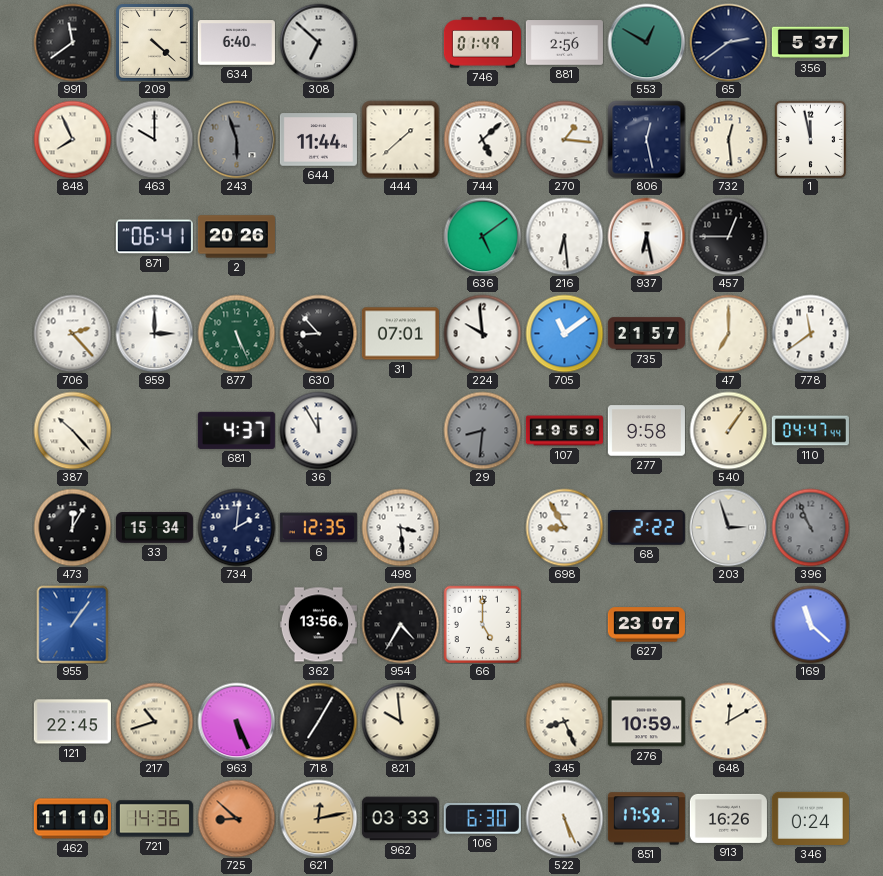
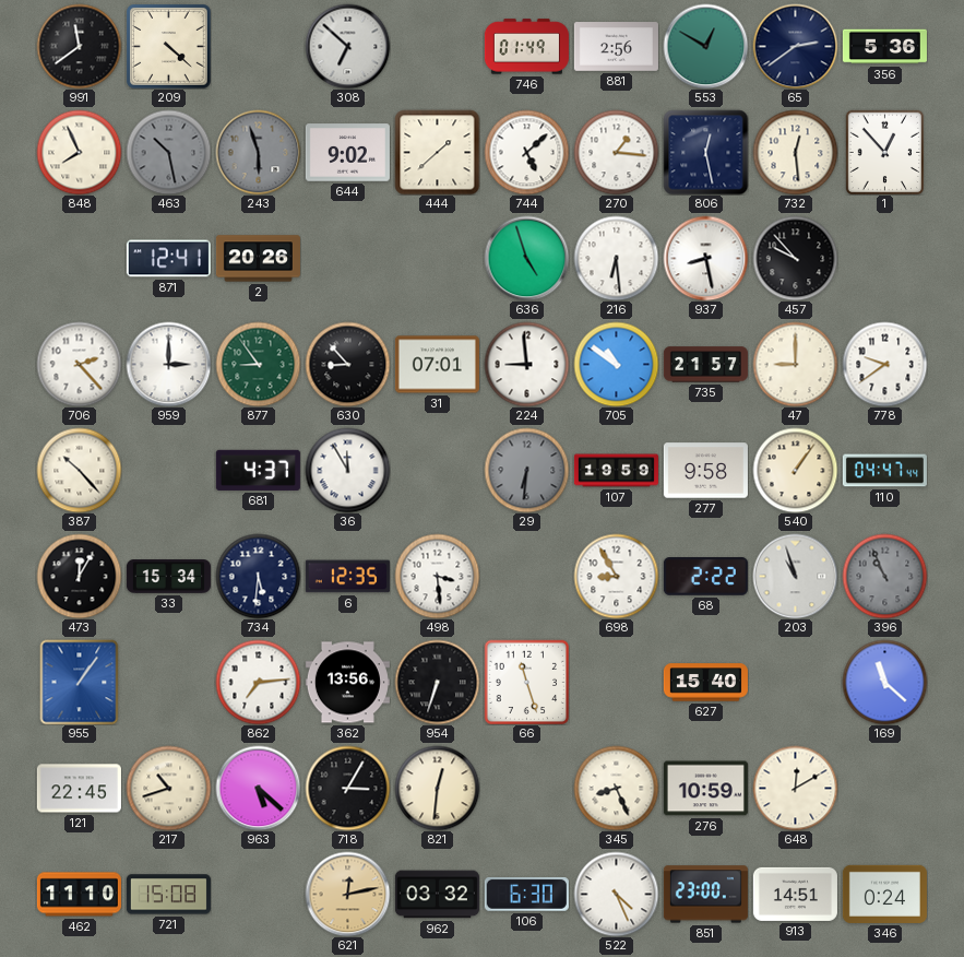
634: 6:40 -> none (236, 43)
356: 5:37 -> 5:36 (884, 47)
463: 10:00 -> 10:28 (168, 152)
463 dial: white -> grey (168, 152)
644: 11:44 -> 9:02 (347, 153)
1: 11:58 -> 12:53 (885, 152)
871: 06:41 -> 12:41 (168, 259)
636: 5:09 -> 4:57 (526, 258)
937: 6:28 -> 8:28 (705, 258)
457: 12:45 -> 9:53 (795, 258)
877: 5:26 -> 8:54 (258, 364)
224: 9:59 -> 8:59 (526, 364)
705: 11:09 -> 10:51 (616, 364)
47: 7:00 -> 9:00 (795, 364)
778: 11:39 -> 9:39 (884, 364)
29: 8:31 -> 6:31 (526, 470)
734: 2:01 -> 5:31 (258, 576)
203: 2:57 -> 10:57 (795, 576)
862: none -> 7:14 (258, 682)
954: 4:35 -> 6:33 (437, 682)
66: 5:00 -> 11:27 (526, 682)
627: 23:07 -> 15:40 (705, 683)
963: 5:26 -> 5:22 (258, 788)
718: 7:05 -> 3:05 (347, 788)
821: 9:59 -> 12:31 (437, 788)
721: 14:36 -> 15:08 (168, 895)
725: 8:52 -> none (236, 818)
962: 03:33 -> 03:32 (437, 895)
522: 5:26 -> 4:26 (616, 894)
851: 17:59 -> 23:00 (705, 895)
913: 16:26 -> 14:51 (795, 894)
